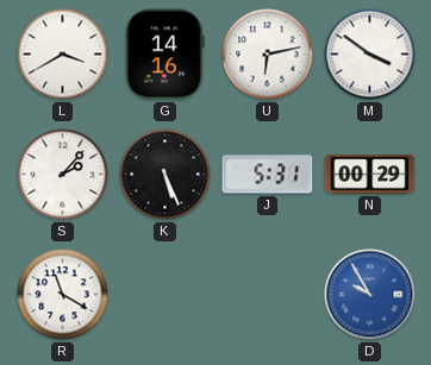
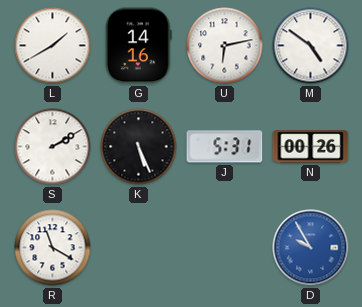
L: 3:40 -> 1:40 (53, 46)
M: 3:51 -> 4:51 (311, 46)
S: 2:07 -> 2:10 (53, 147)
N: 00:29 -> 00:26 (311, 147)
